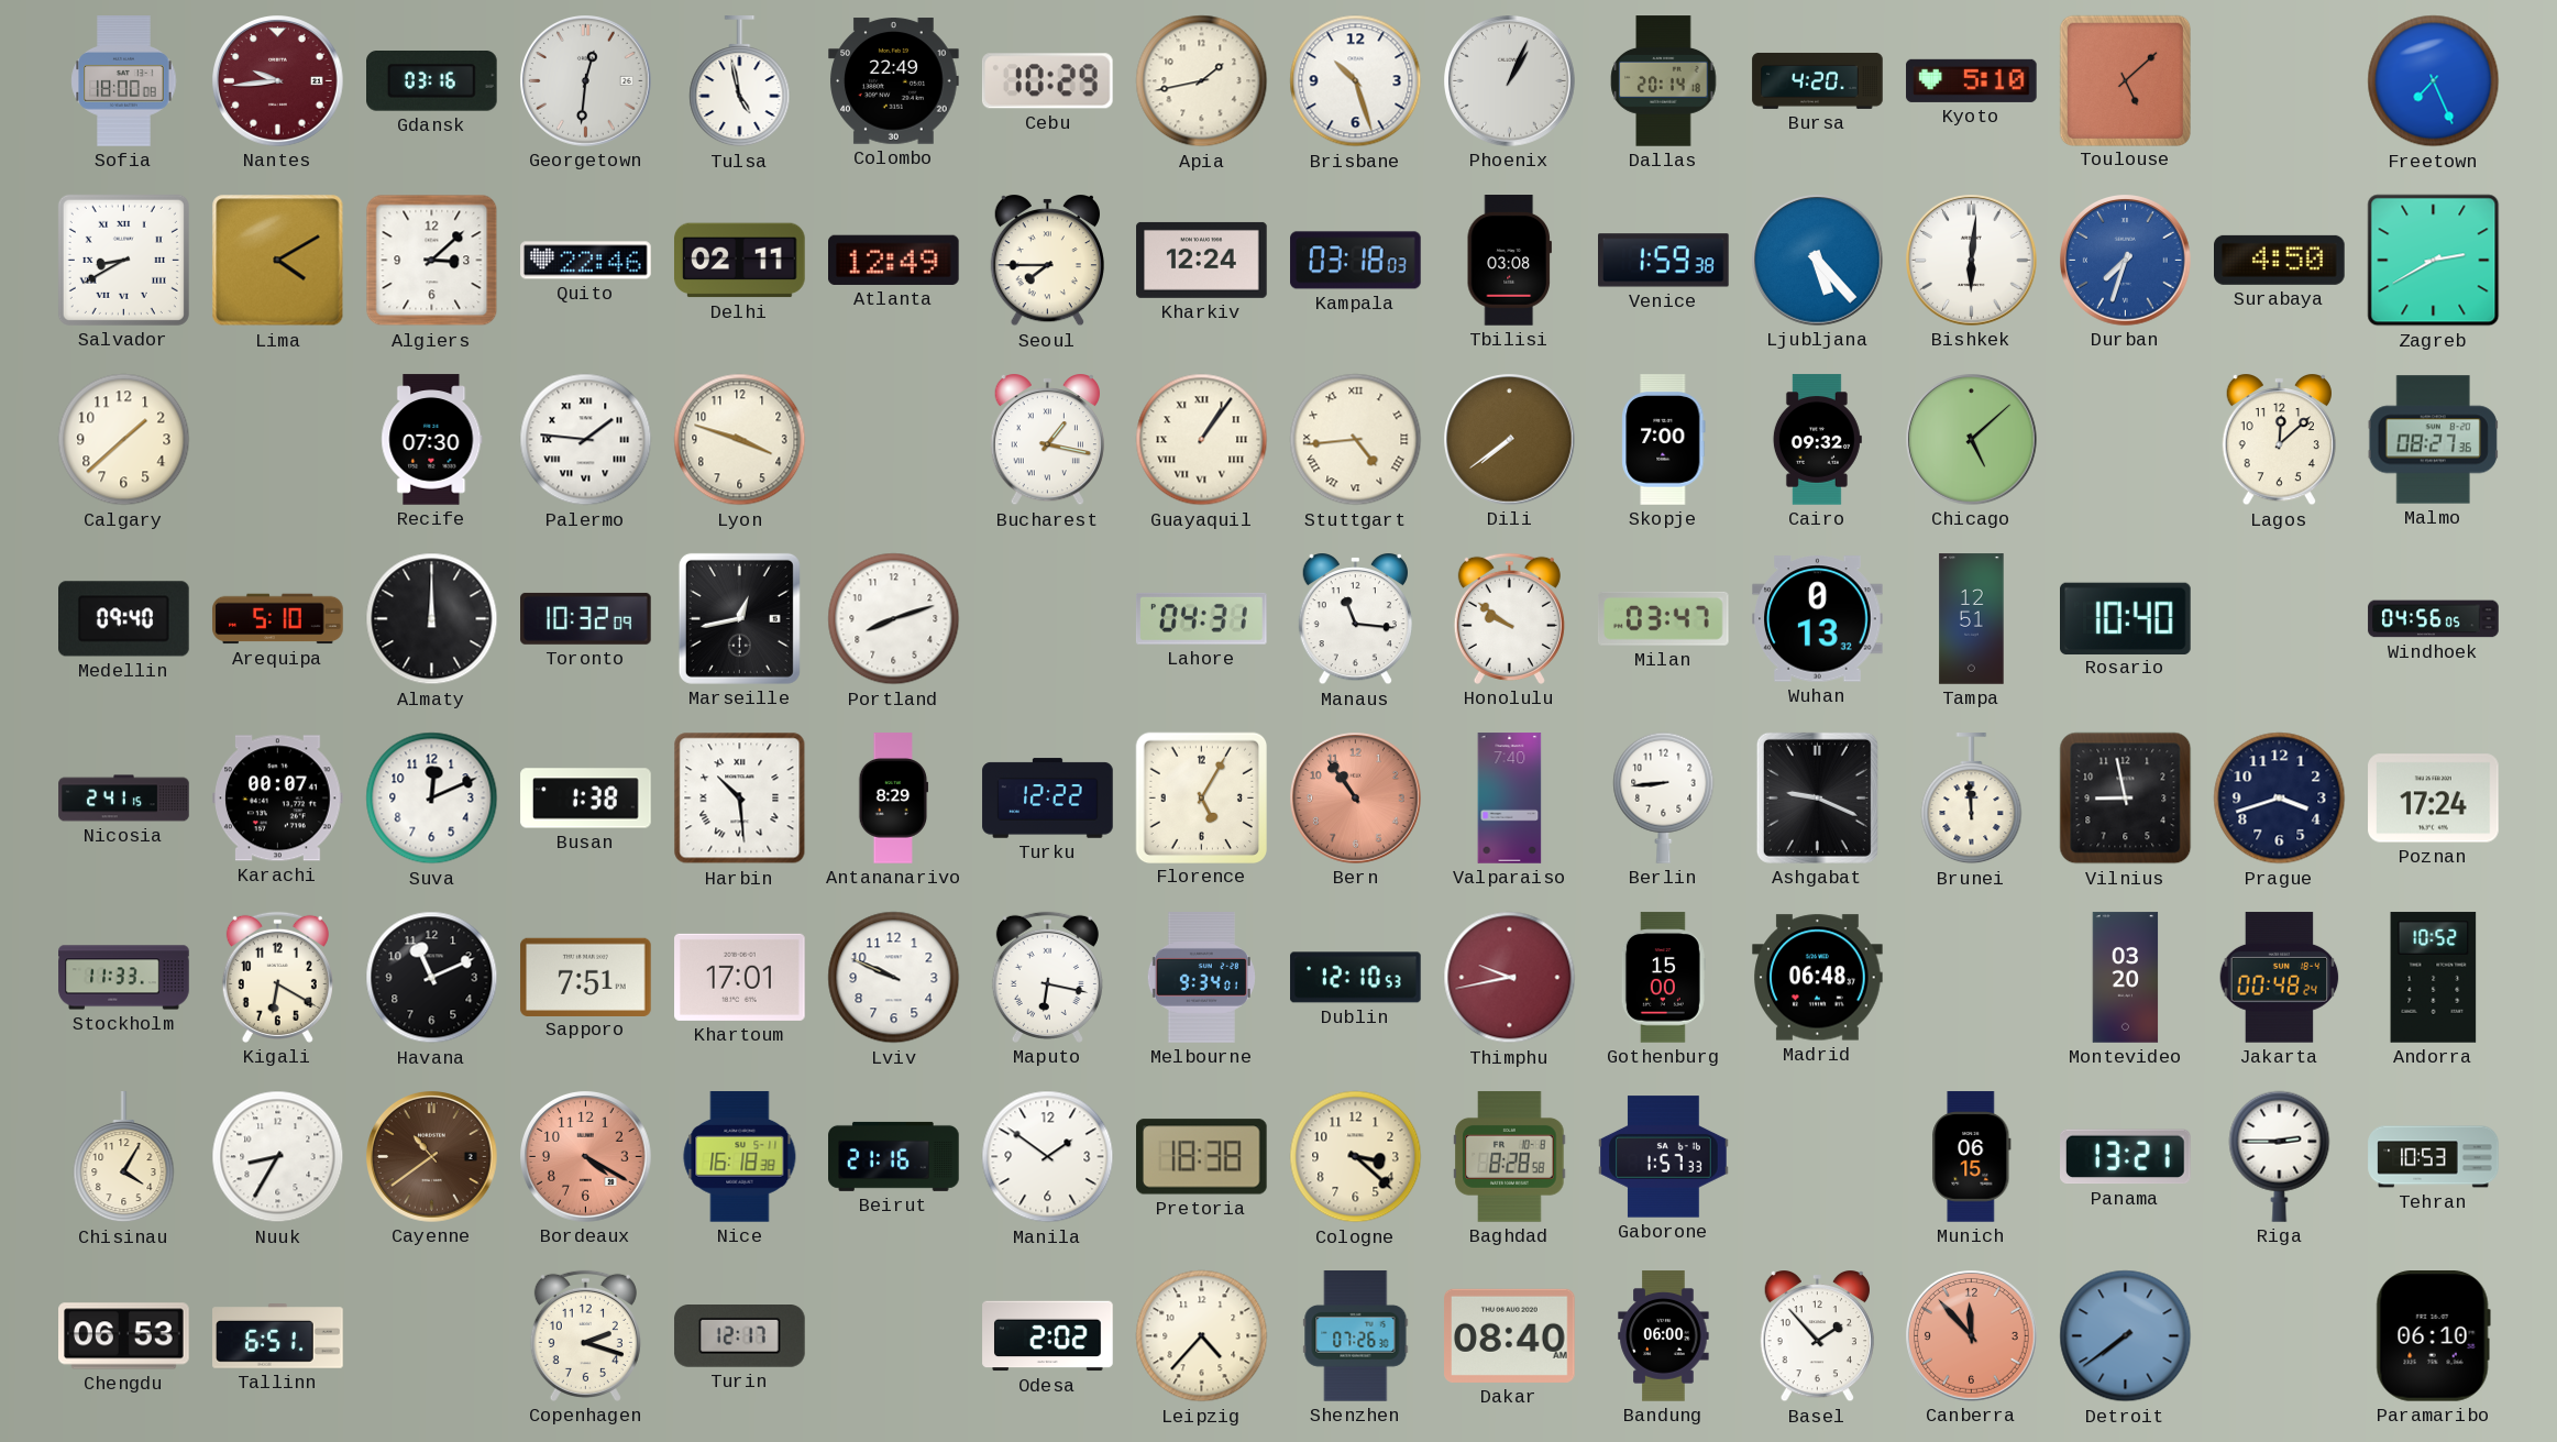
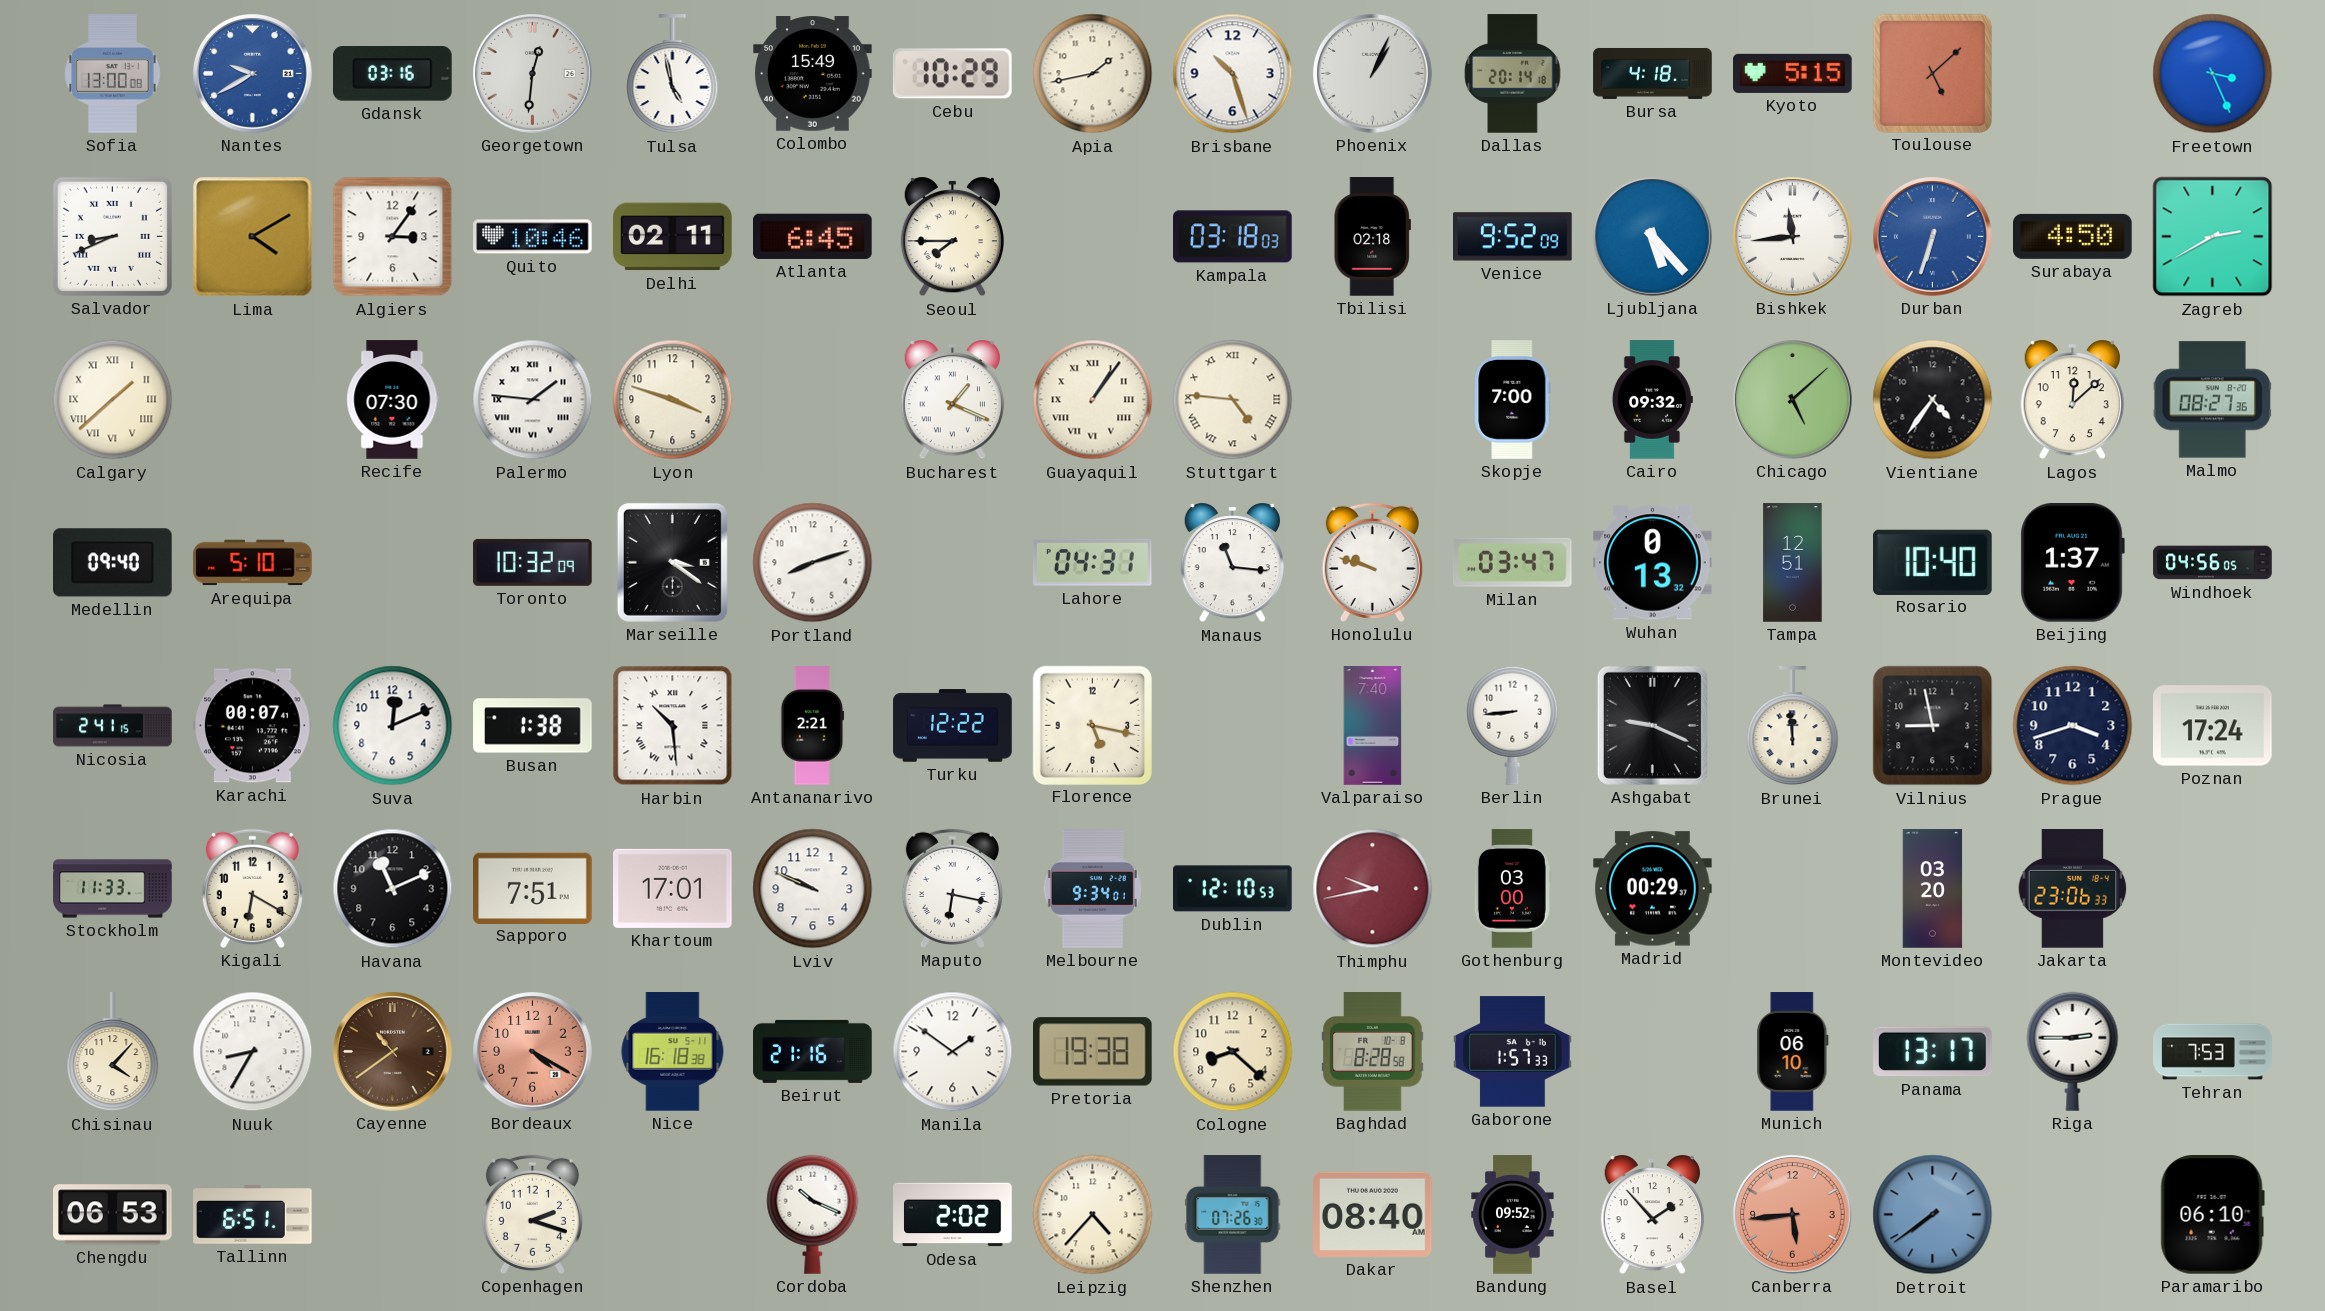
Sofia: 18:00 -> 13:00 (113, 74)
Nantes: 9:44 -> 9:40 (253, 74)
Nantes dial: burgundy -> blue (253, 74)
Colombo: 22:49 -> 15:49 (813, 74)
Bursa: 4:20 -> 4:18 (1653, 73)
Kyoto: 5:10 -> 5:15 (1793, 73)
Freetown: 7:26 -> 3:26 (2213, 74)
Salvador: 8:40 -> 8:41 (112, 236)
Algiers: 3:08 -> 3:06 (393, 237)
Quito: 22:46 -> 10:46 (533, 237)
Atlanta: 12:49 -> 6:45 (813, 236)
Kharkiv: 12:24 -> none (1202, 260)
Tbilisi: 03:08 -> 02:18 (1372, 237)
Venice: 1:59 -> 9:52 (1513, 237)
Bishkek: 6:01 -> 11:44 (1793, 237)
Durban: 7:33 -> 6:33 (1933, 237)
Calgary numerals: Arabic -> Roman (113, 400)
Bucharest: 1:17 -> 1:19 (952, 401)
Stuttgart: 4:44 -> 4:46 (1233, 400)
Dili: 7:39 -> none (1510, 440)
Vientiane: none -> 4:36 (1933, 400)
Almaty: 12:00 -> none (432, 619)
Marseille: 12:43 -> 3:21 (672, 562)
Honolulu: 9:51 -> 9:48 (1372, 562)
Beijing: none -> 1:37 (2072, 563)
Antananarivo: 8:29 -> 2:21 (813, 726)
Florence: 5:05 -> 5:17 (1092, 725)
Bern: 10:54 -> none (1356, 799)
Gothenburg: 15:00 -> 03:00 (1512, 889)
Madrid: 06:48 -> 00:29 (1653, 889)
Jakarta: 00:48 -> 23:06 (2073, 889)
Andorra: 10:52 -> none (2434, 978)
Chisinau: 4:05 -> 4:07 (113, 1052)
Pretoria: 18:38 -> 19:38 (1093, 1052)
Cologne: 3:22 -> 8:22 (1233, 1052)
Munich: 06:15 -> 06:10 (1793, 1052)
Panama: 13:21 -> 13:17 (1933, 1052)
Tehran: 10:53 -> 7:53 (2213, 1052)
Turin: 12:17 -> none (740, 1336)
Cordoba: none -> 10:19 (813, 1214)
Bandung: 06:00 -> 09:52 (1513, 1215)
Canberra: 11:53 -> 5:44 (1793, 1215)
